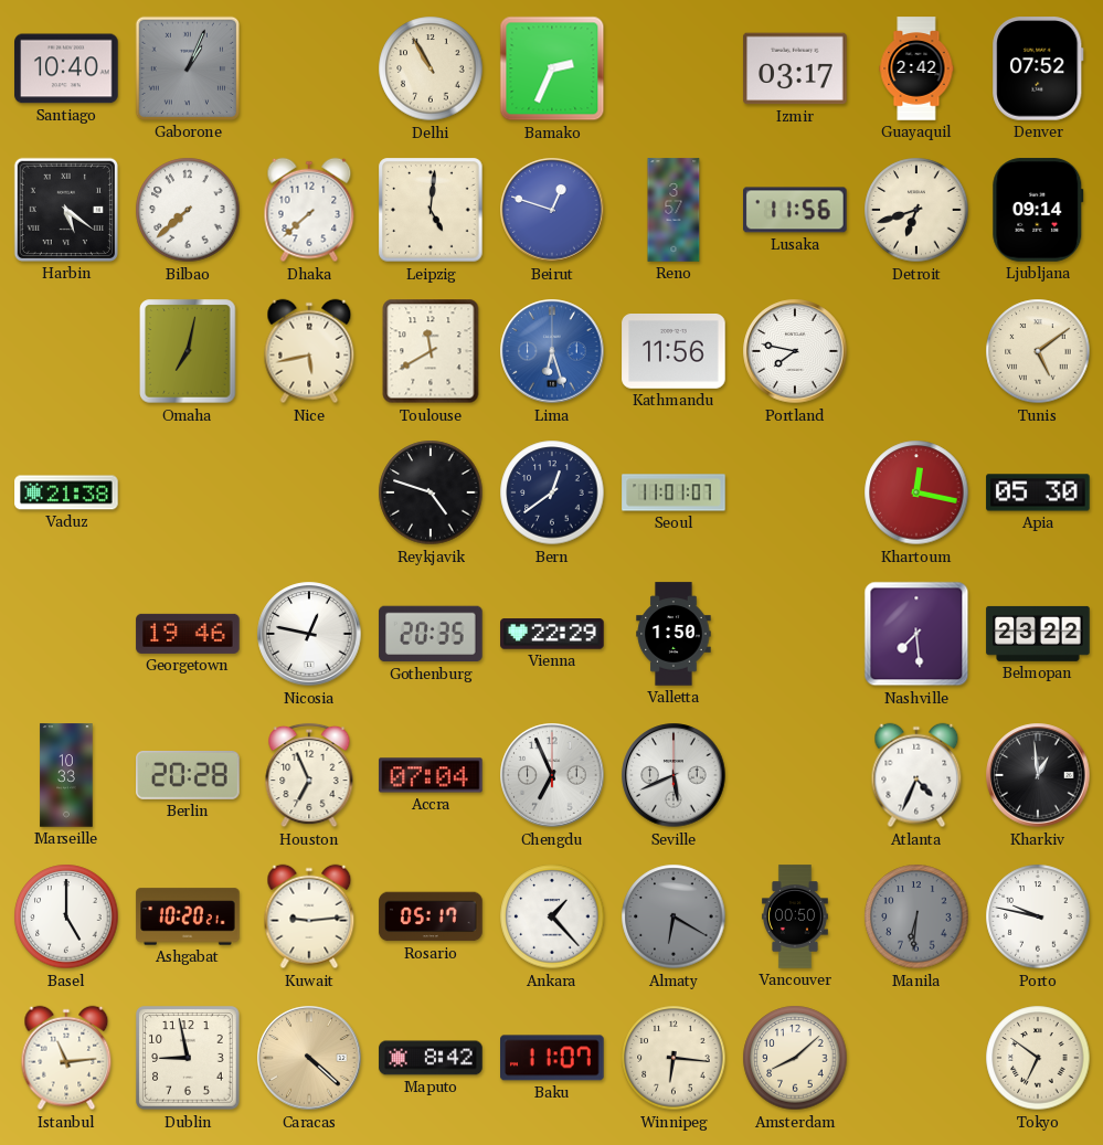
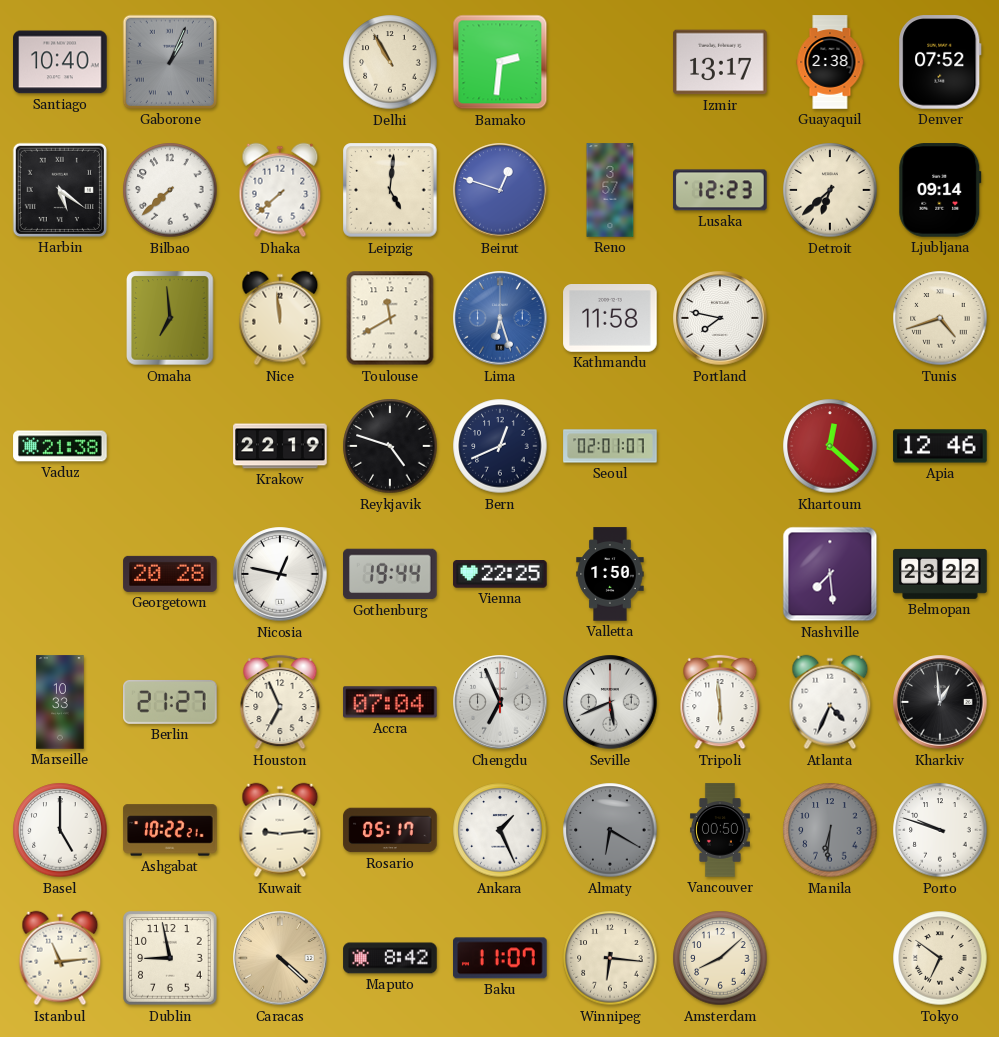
Bamako: 2:34 -> 2:31 (500, 62)
Izmir: 03:17 -> 13:17 (720, 62)
Guayaquil: 2:42 -> 2:38 (830, 62)
Lusaka: 11:56 -> 12:23 (720, 190)
Detroit: 6:42 -> 6:38 (830, 190)
Omaha: 7:02 -> 6:59 (170, 318)
Nice: 5:43 -> 11:59 (280, 318)
Kathmandu: 11:56 -> 11:58 (610, 319)
Tunis: 5:09 -> 4:42 (940, 318)
Krakow: none -> 22:19 (280, 446)
Bern: 12:39 -> 12:41 (500, 446)
Seoul: 11:01 -> 02:01 (610, 446)
Khartoum: 12:17 -> 12:22 (830, 446)
Apia: 05:30 -> 12:46 (940, 446)
Georgetown: 19:46 -> 20:28 (170, 574)
Gothenburg: 20:35 -> 19:44 (390, 574)
Vienna: 22:29 -> 22:25 (500, 574)
Berlin: 20:28 -> 21:27 (170, 702)
Tripoli: none -> 5:59 (720, 702)
Ashgabat: 10:20 -> 10:22 (170, 830)
Ankara: 1:23 -> 1:26 (500, 830)
Porto: 9:47 -> 9:48 (940, 830)
